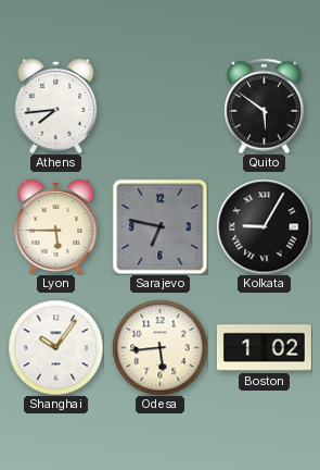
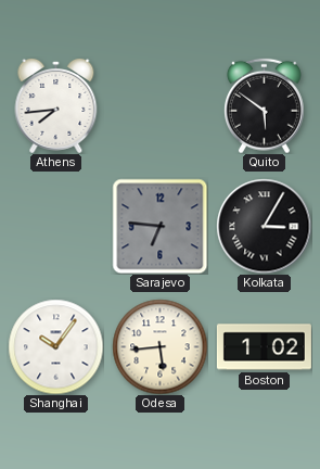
Lyon: 5:45 -> none (56, 227)
Sarajevo: 6:47 -> 6:46 (159, 226)
Kolkata: 9:05 -> 3:05 (264, 226)
